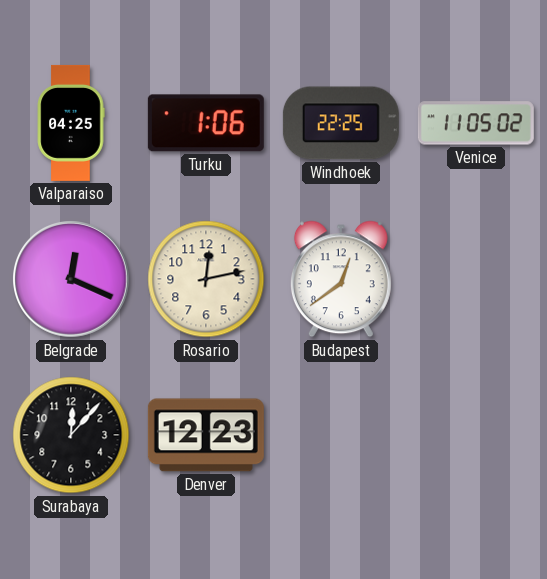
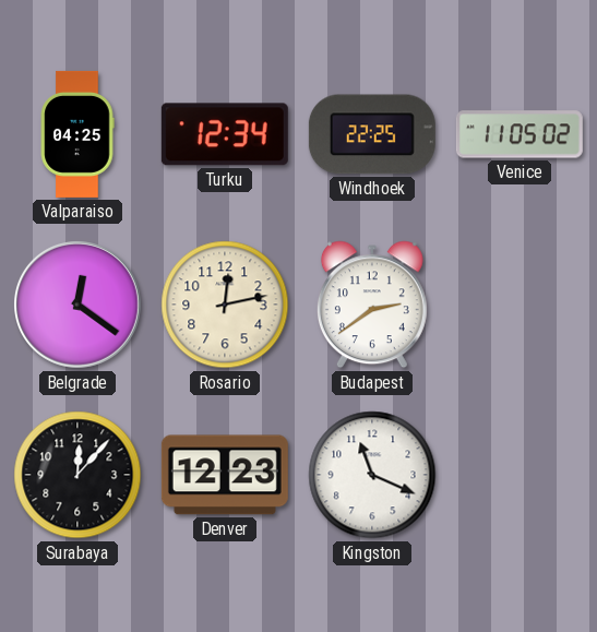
Turku: 1:06 -> 12:34 (225, 134)
Belgrade: 12:19 -> 12:21 (79, 306)
Budapest: 12:39 -> 2:39 (372, 305)
Kingston: none -> 11:19 (372, 475)
